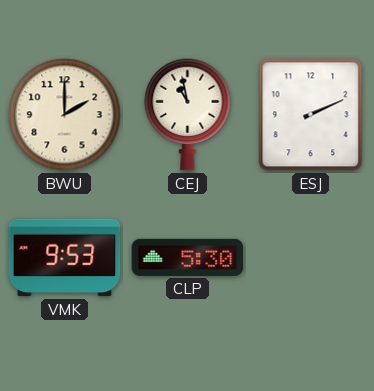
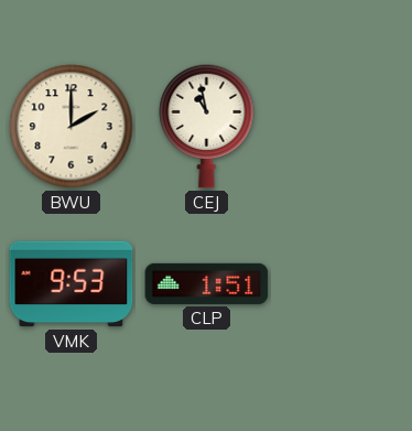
ESJ: 2:11 -> none (311, 115)
CLP: 5:30 -> 1:51 (207, 283)
